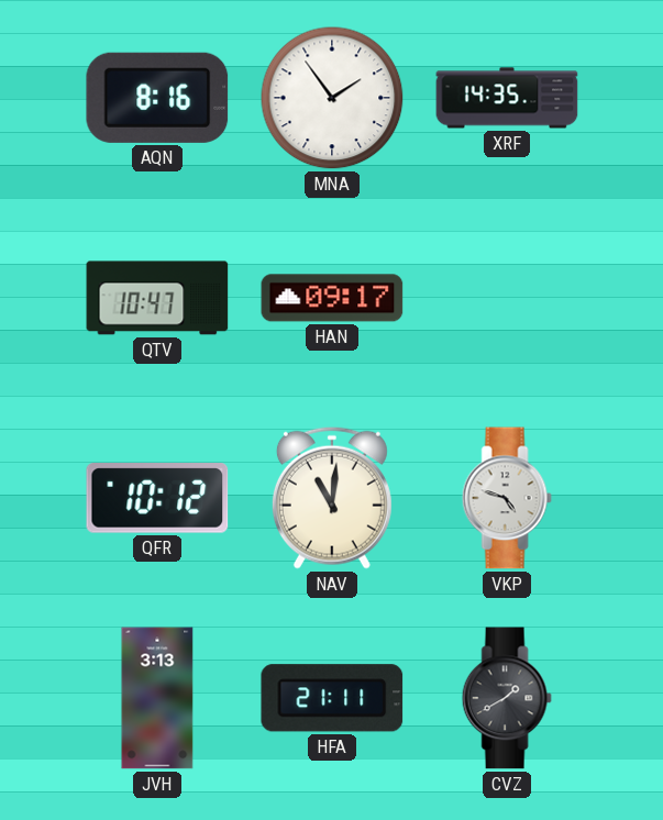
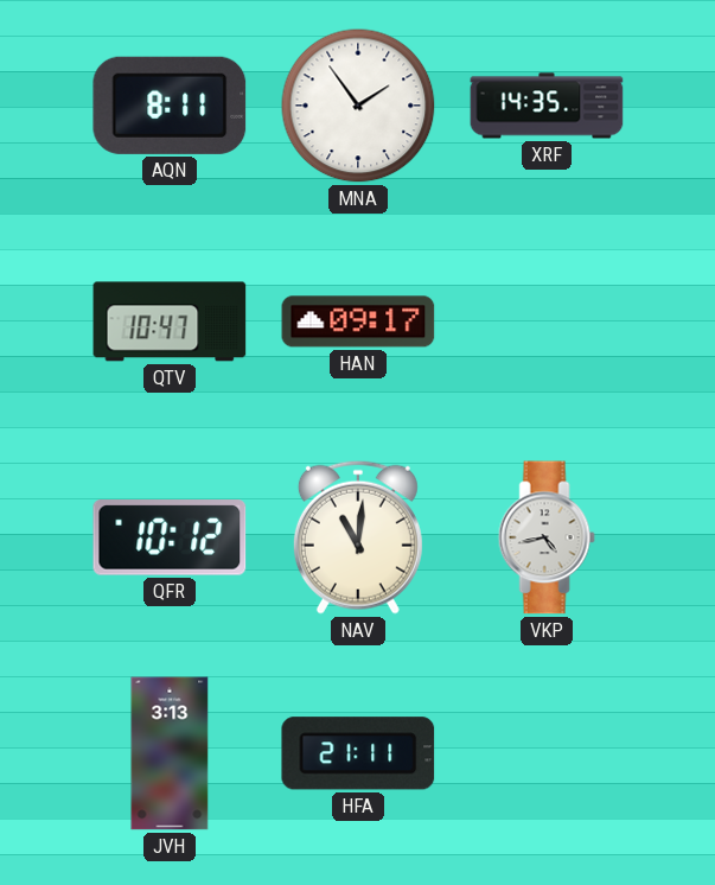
AQN: 8:16 -> 8:11 (170, 106)
VKP: 4:48 -> 4:43 (547, 537)
CVZ: 1:40 -> none (507, 698)
